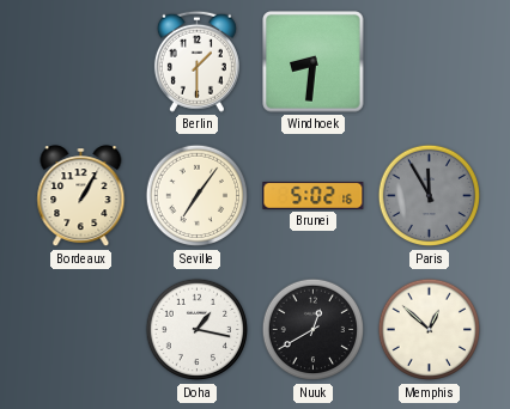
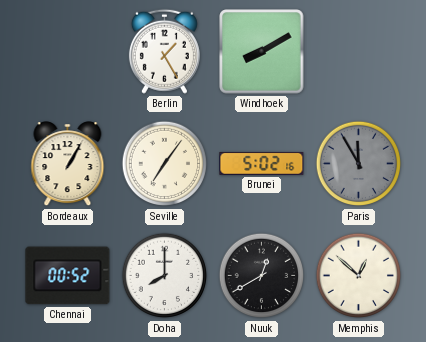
Berlin: 1:30 -> 1:25 (164, 51)
Windhoek: 8:31 -> 8:10 (262, 52)
Chennai: none -> 00:52 (68, 276)
Doha: 1:17 -> 8:00 (165, 276)
